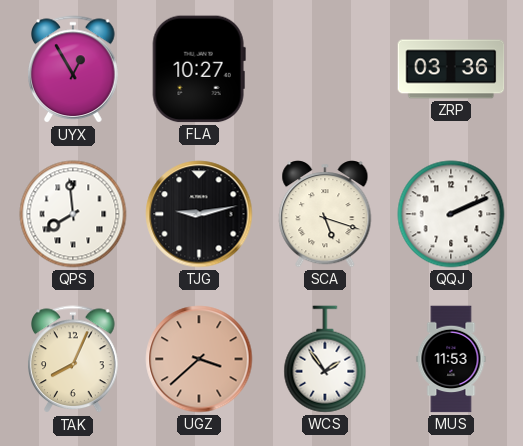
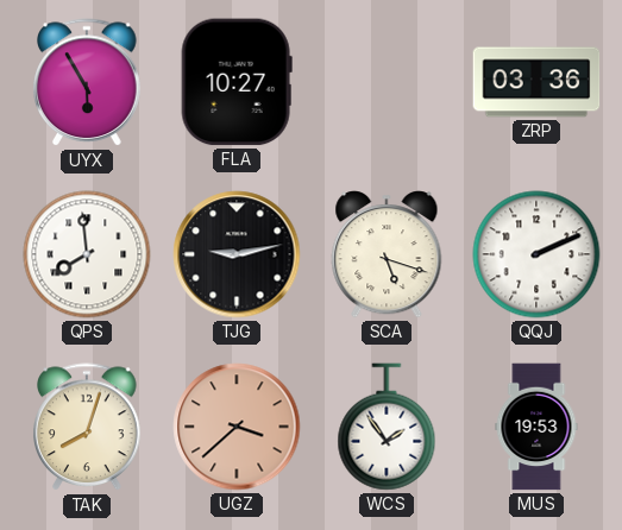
UYX: 12:55 -> 5:55 (87, 83)
TAK: 8:04 -> 8:03 (87, 428)
MUS: 11:53 -> 19:53 (536, 427)
